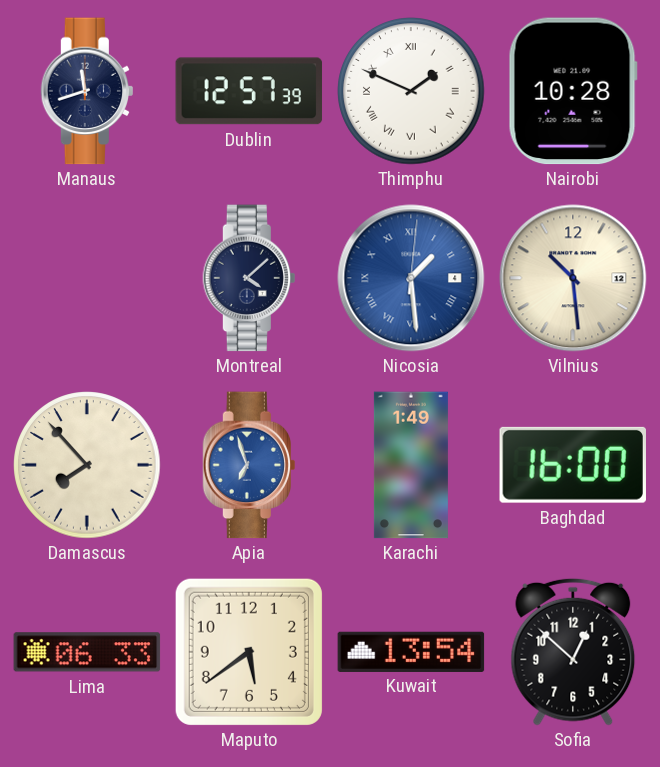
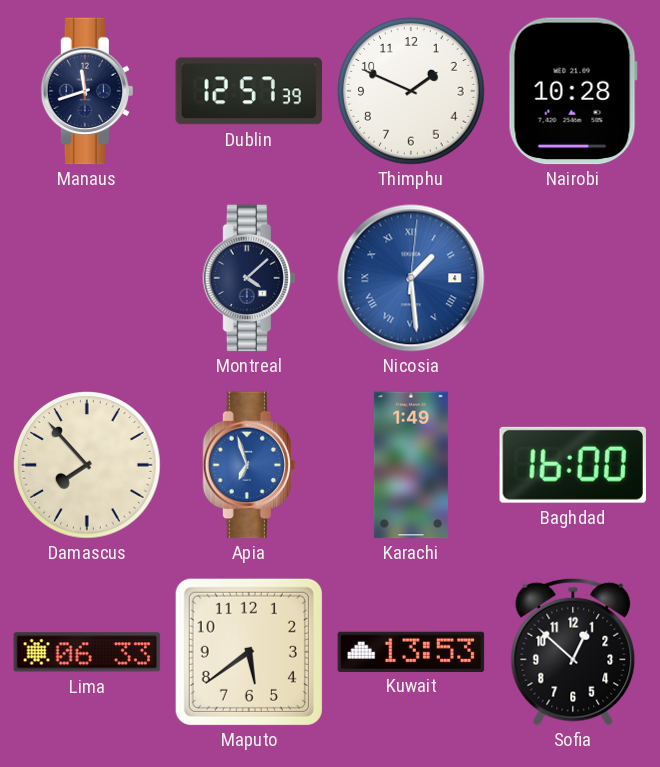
Thimphu numerals: Roman -> Arabic (411, 91)
Vilnius: 10:29 -> none (573, 278)
Kuwait: 13:54 -> 13:53 (411, 651)
